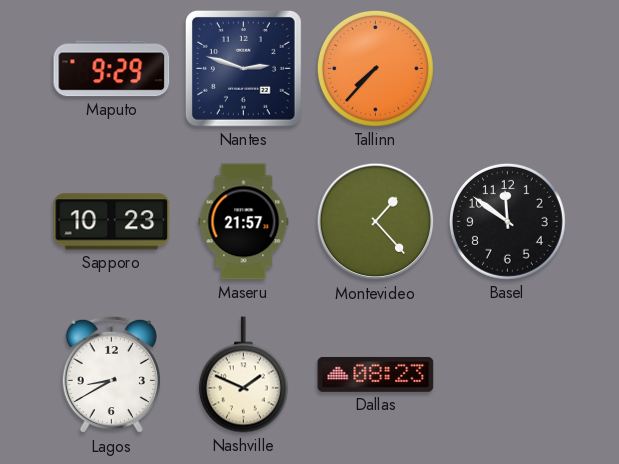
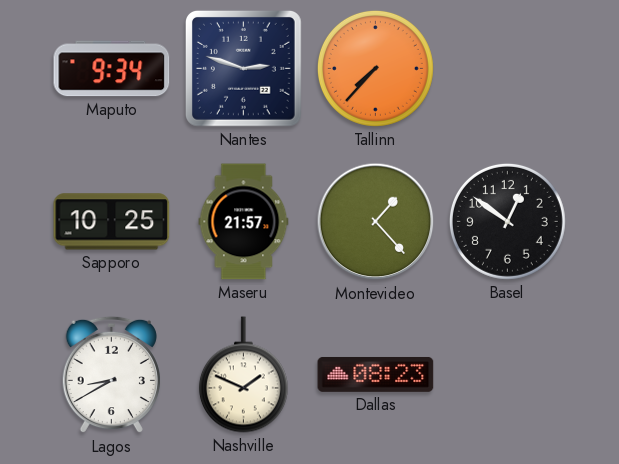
Maputo: 9:29 -> 9:34 (112, 69)
Sapporo: 10:23 -> 10:25 (112, 222)
Basel: 11:51 -> 12:51 (507, 221)
